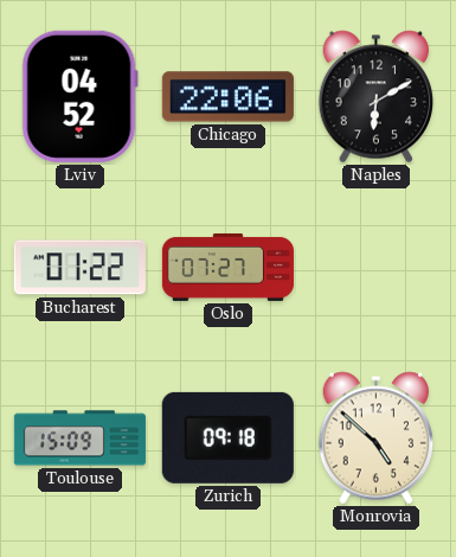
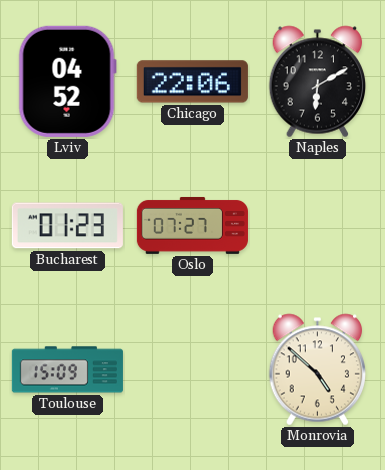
Bucharest: 01:22 -> 01:23 (67, 226)
Zurich: 09:18 -> none (227, 437)
